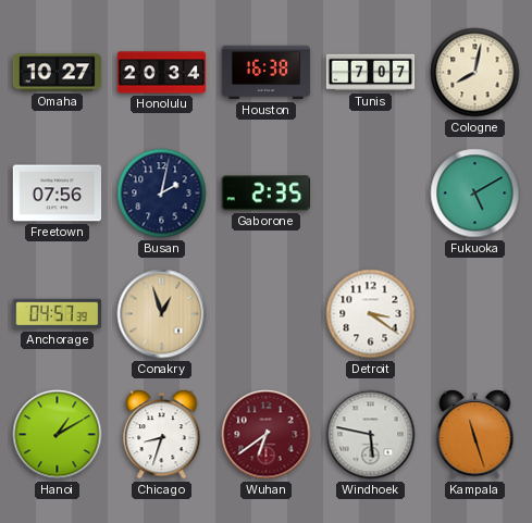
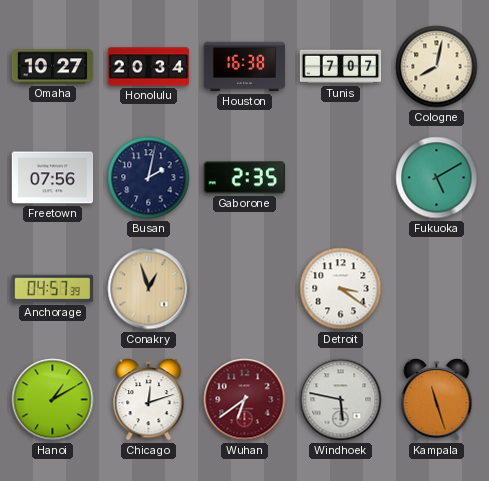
Chicago: 8:33 -> 12:12 (149, 400)
